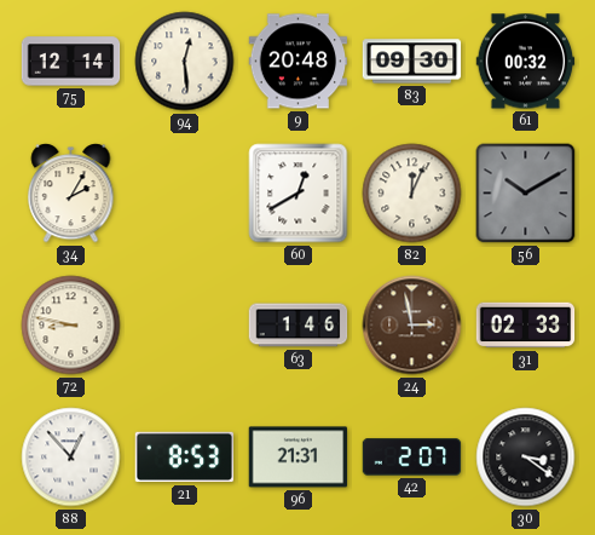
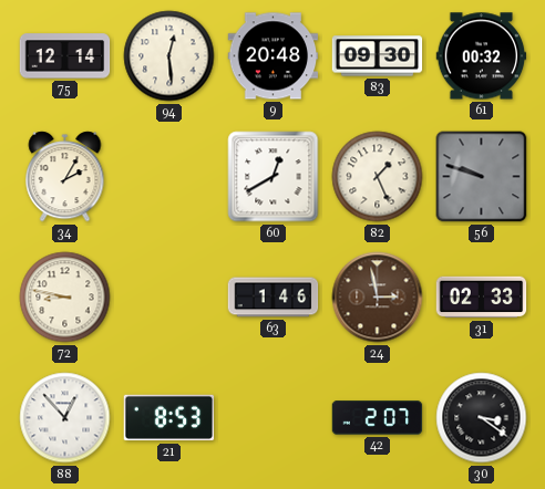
82: 12:04 -> 1:26 (378, 177)
56: 10:10 -> 9:48 (482, 177)
96: 21:31 -> none (299, 458)
